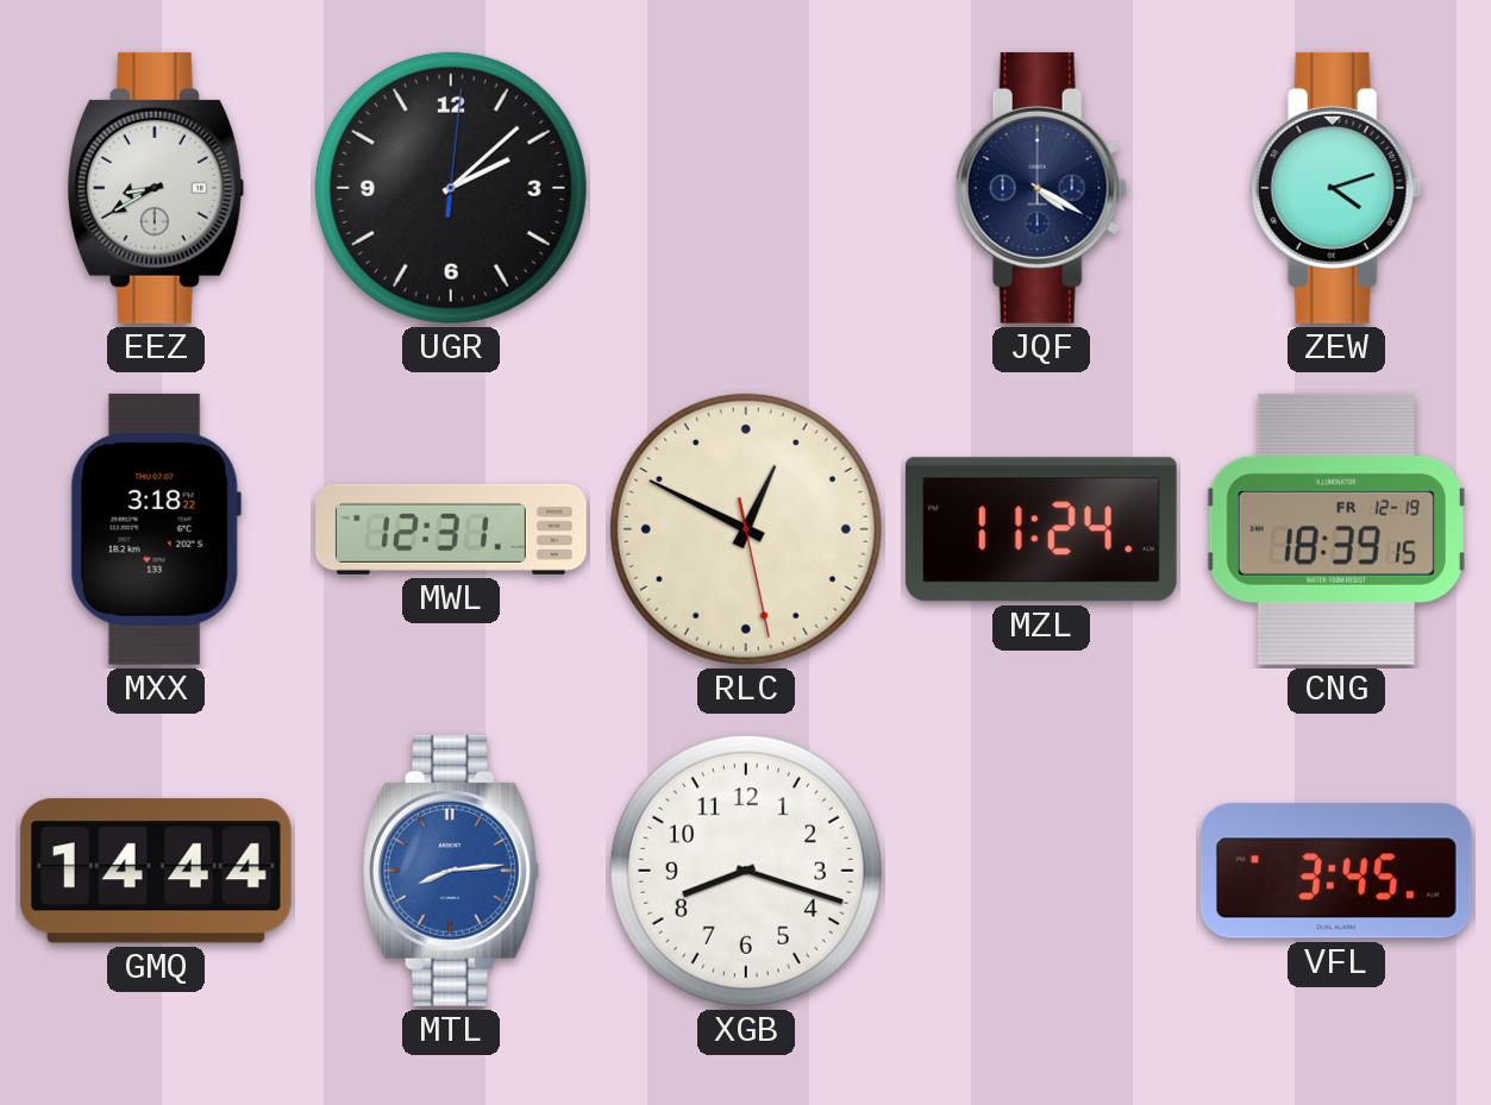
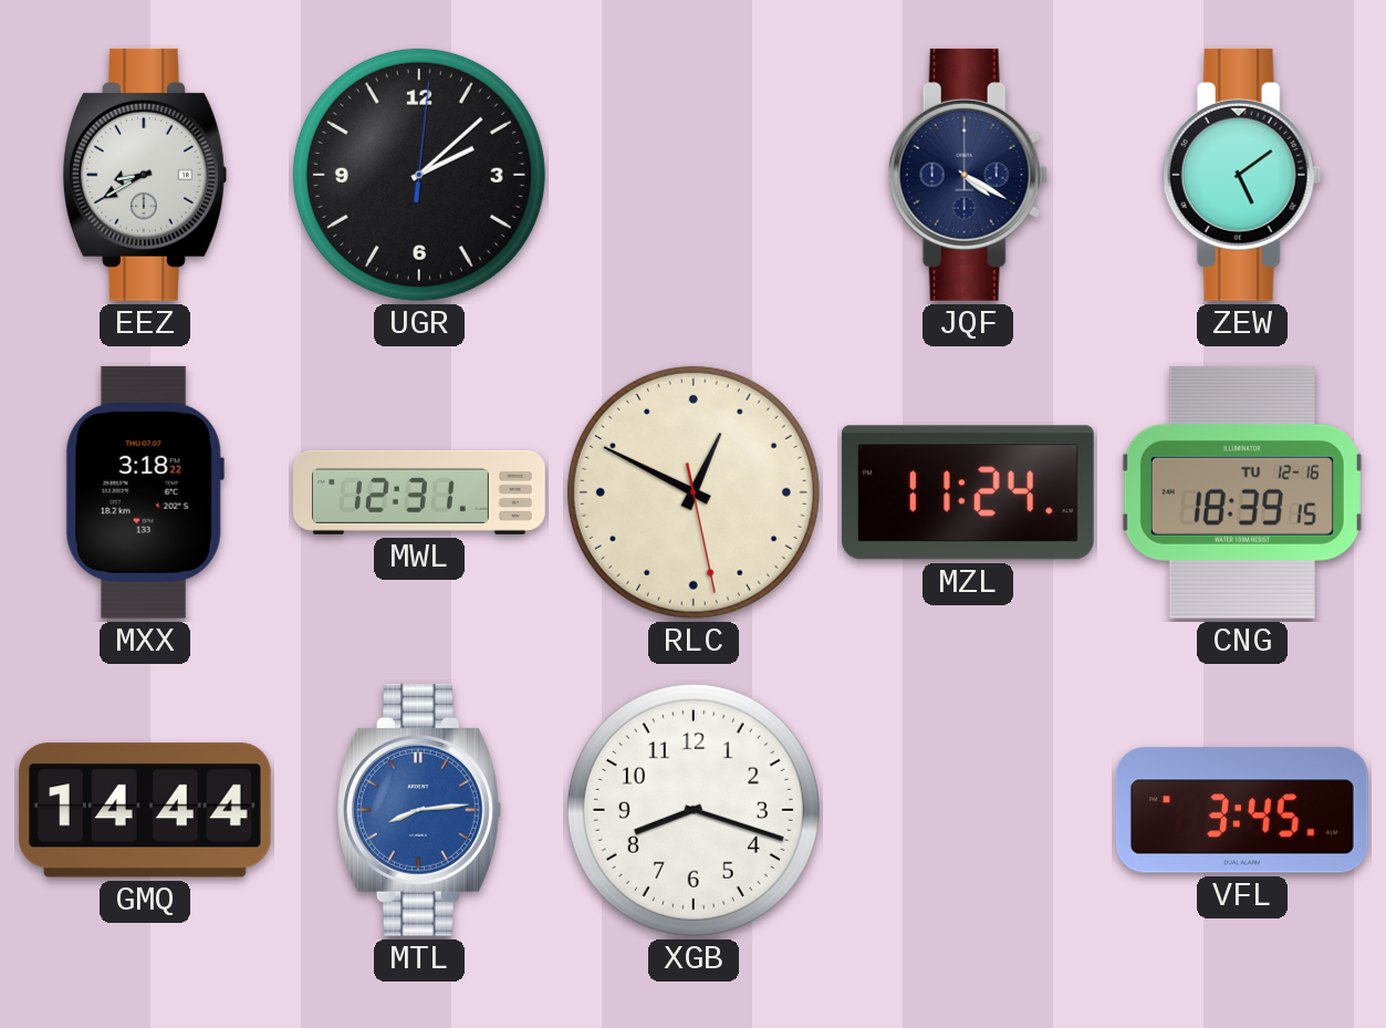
ZEW: 4:12 -> 5:09 (1242, 175)
CNG date: FR 12-19 -> TU 12-16 (1242, 492)
